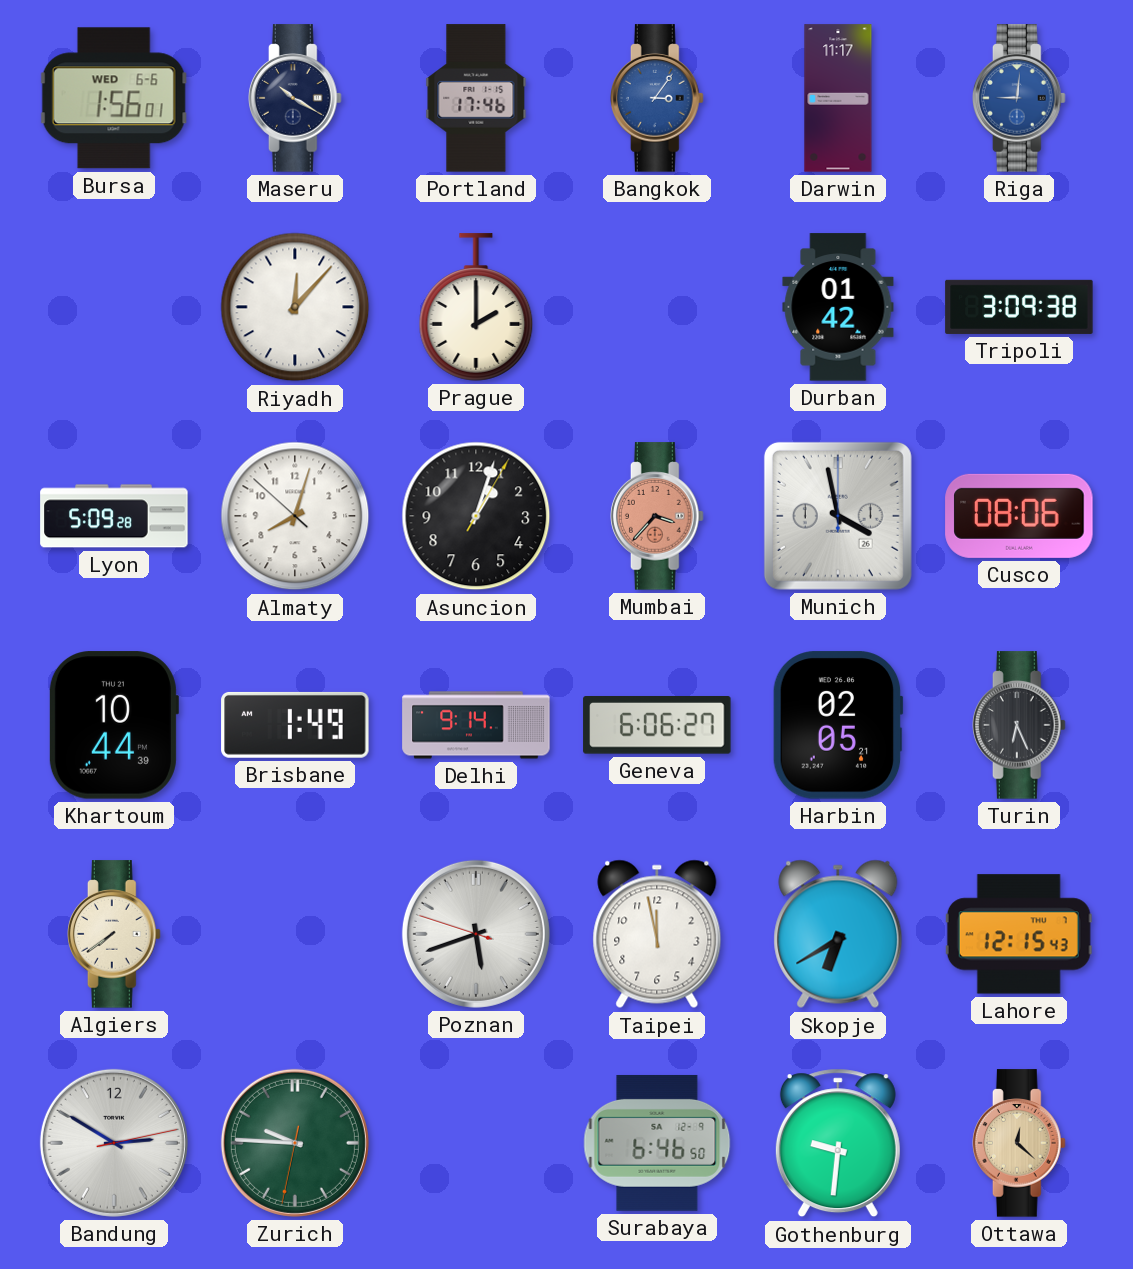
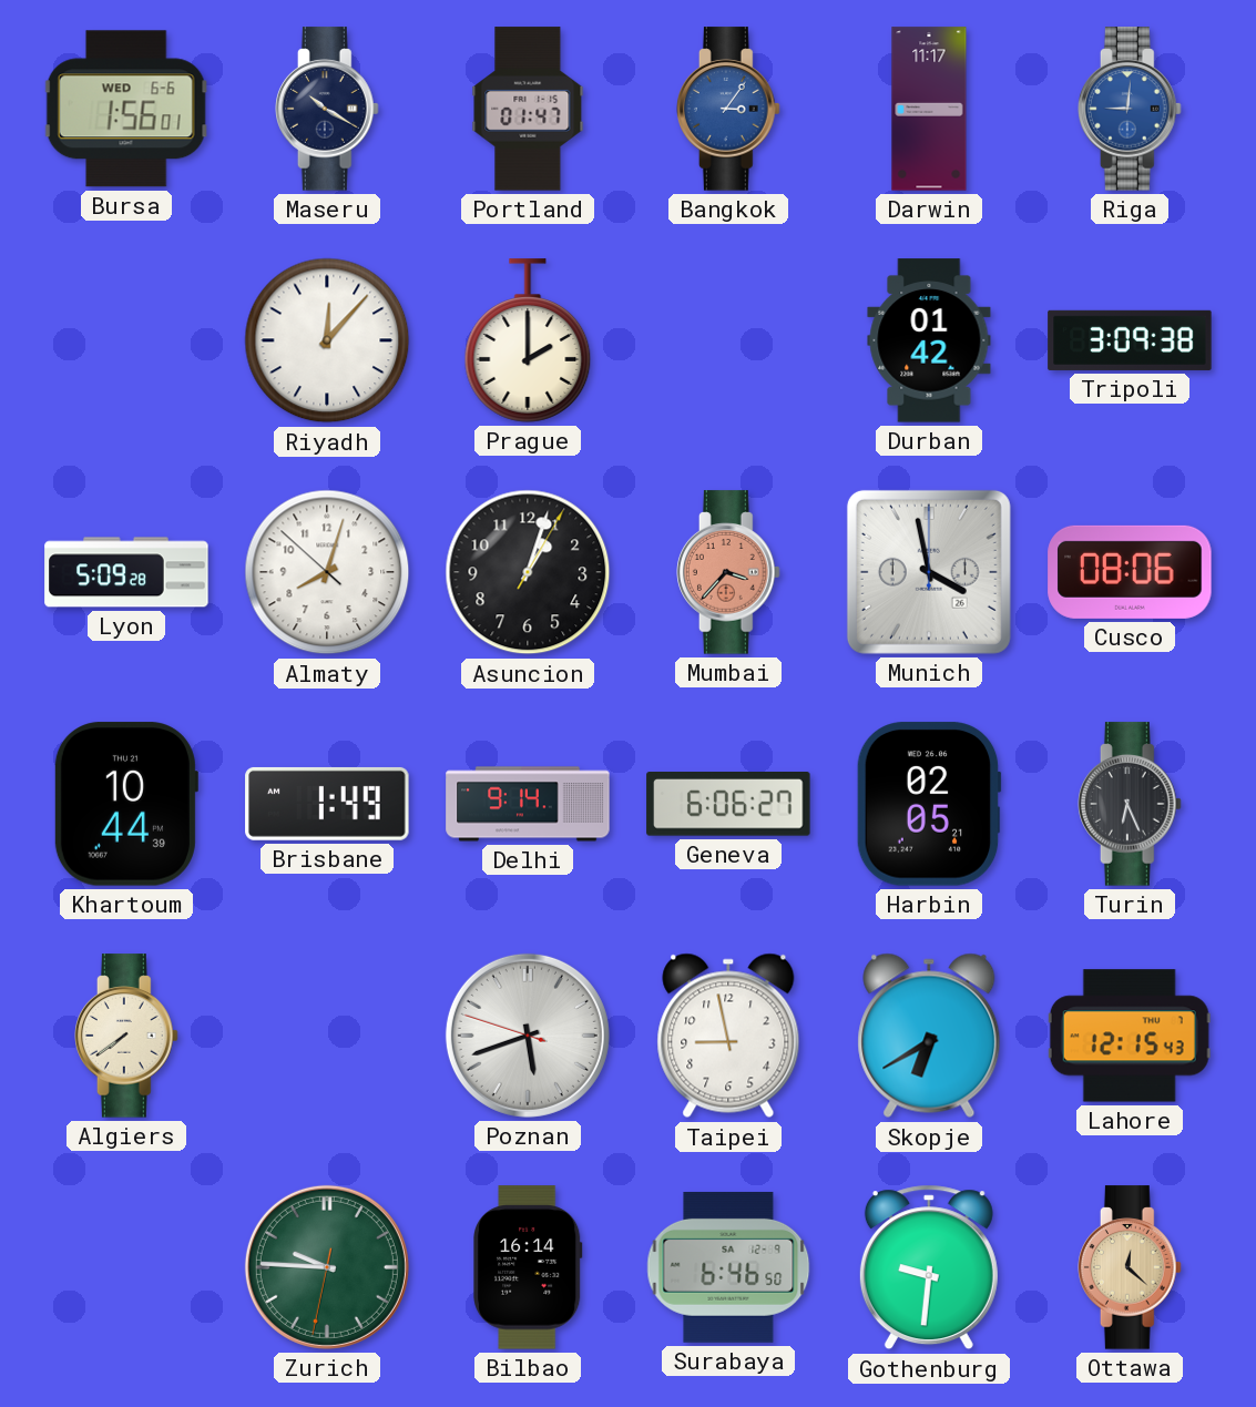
Portland: 17:46 -> 01:47 (528, 109)
Taipei: 11:58 -> 8:58 (728, 1036)
Bandung: 2:50 -> none (114, 1143)
Bilbao: none -> 16:14 (529, 1267)
